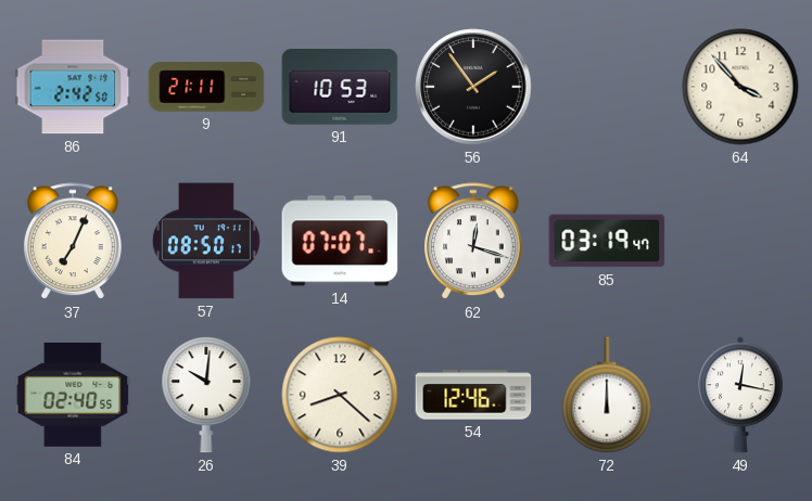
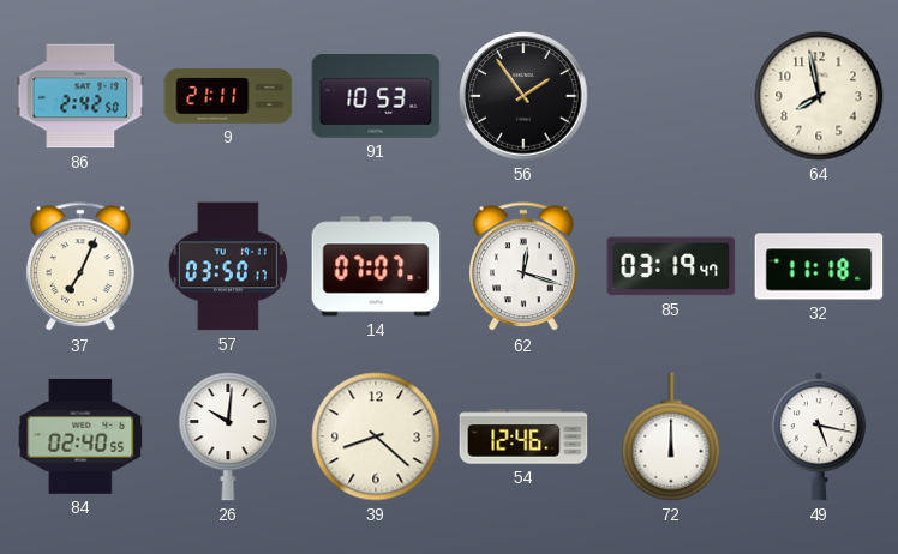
64: 3:53 -> 7:58 (819, 96)
57: 08:50 -> 03:50 (228, 266)
32: none -> 11:18 (819, 266)
49: 12:17 -> 5:17 (819, 436)
